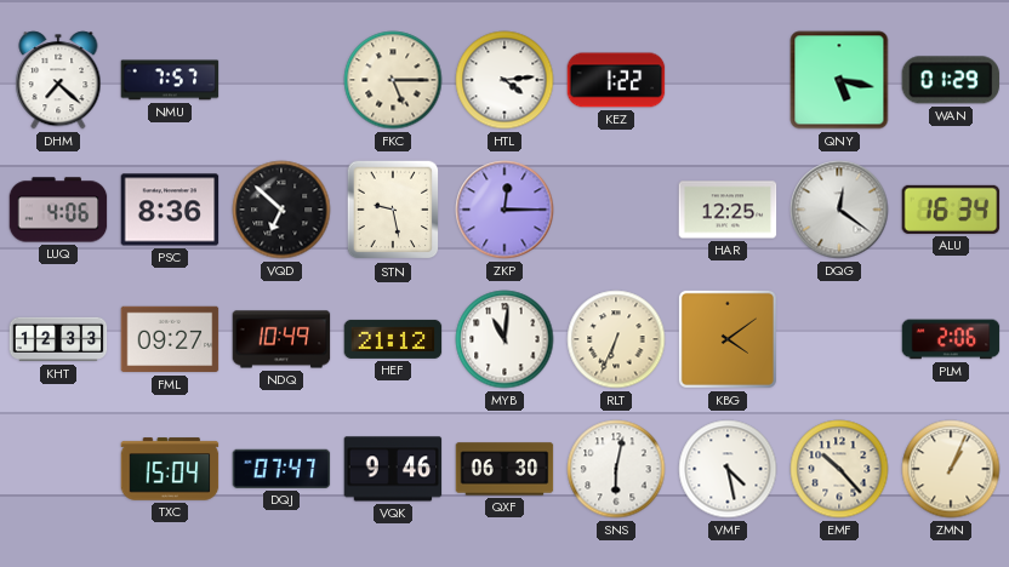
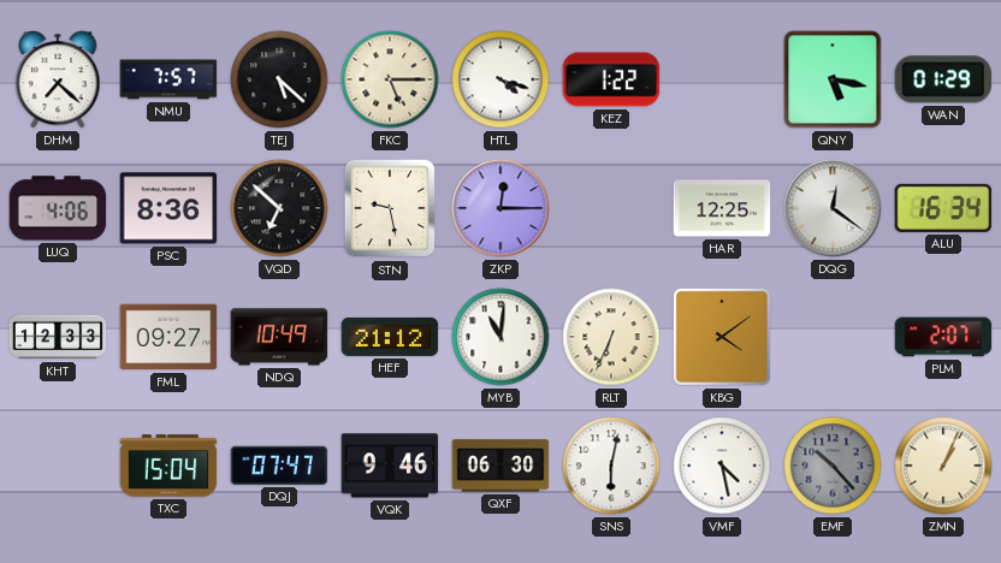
TEJ: none -> 5:22 (279, 79)
HTL: 4:14 -> 4:18 (500, 79)
PLM: 2:06 -> 2:07 (943, 337)
EMF dial: cream -> grey (833, 466)
